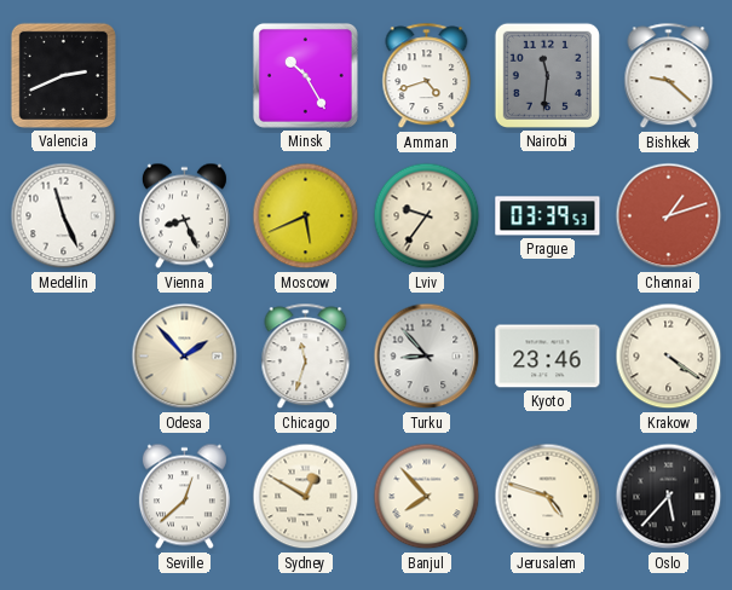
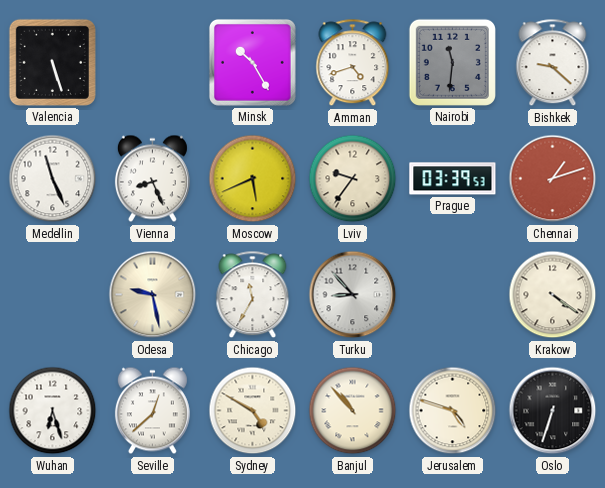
Valencia: 2:41 -> 5:27 (52, 62)
Odesa: 1:53 -> 9:28 (153, 295)
Chicago: 11:33 -> 11:35 (253, 295)
Kyoto: 23:46 -> none (548, 357)
Wuhan: none -> 6:27 (53, 411)
Sydney: 12:50 -> 4:50 (253, 411)
Banjul: 7:53 -> 10:53 (353, 411)
Oslo: 5:37 -> 6:33 (553, 411)
